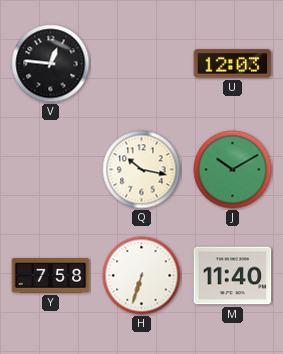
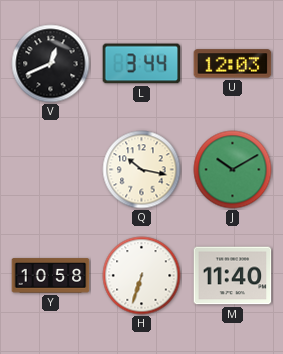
V: 12:46 -> 12:41 (51, 64)
L: none -> 3:44 (142, 64)
Y: 7:58 -> 10:58 (51, 276)
